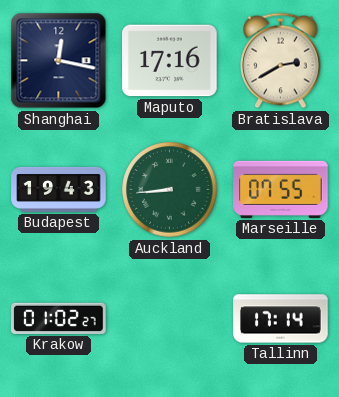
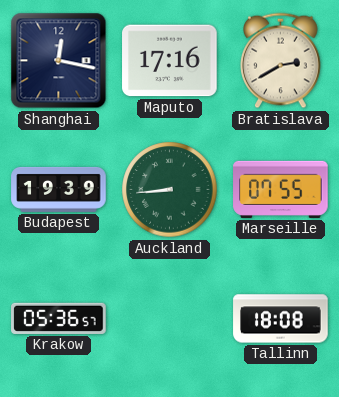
Budapest: 19:43 -> 19:39 (59, 189)
Krakow: 01:02 -> 05:36 (59, 318)
Tallinn: 17:14 -> 18:08 (281, 319)
